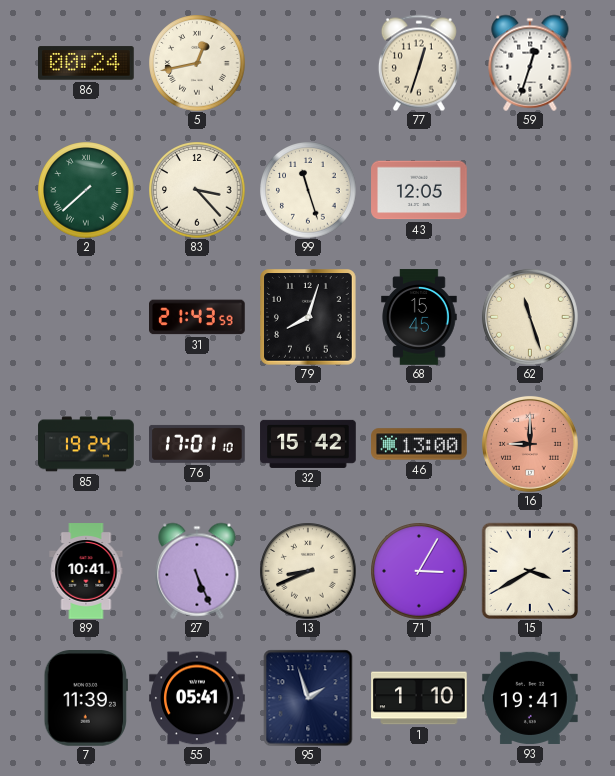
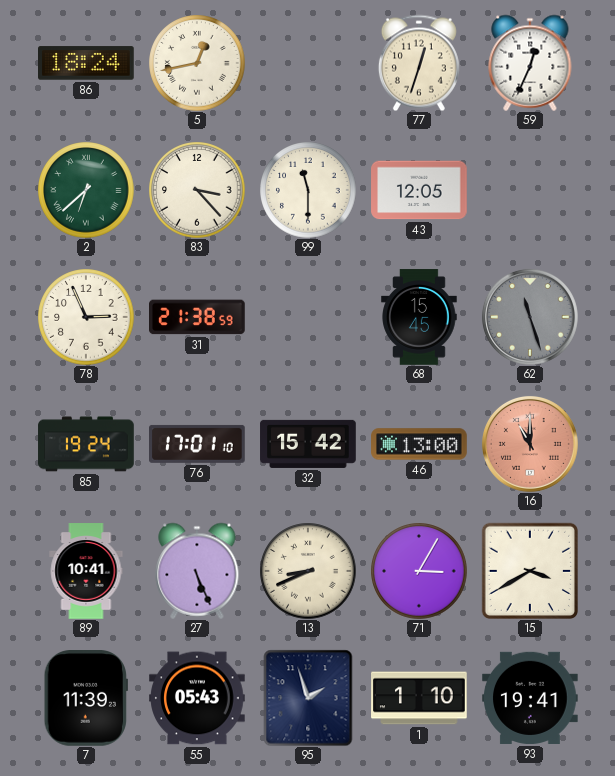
86: 00:24 -> 18:24 (87, 63)
59: 12:33 -> 12:34 (530, 63)
2: 7:38 -> 6:38 (86, 190)
99: 11:27 -> 11:30 (308, 190)
78: none -> 2:56 (86, 317)
31: 21:43 -> 21:38 (197, 317)
79: 8:03 -> none (309, 318)
62 dial: cream -> grey (530, 317)
16: 9:00 -> 11:00 (530, 444)
55: 05:41 -> 05:43 (197, 698)
